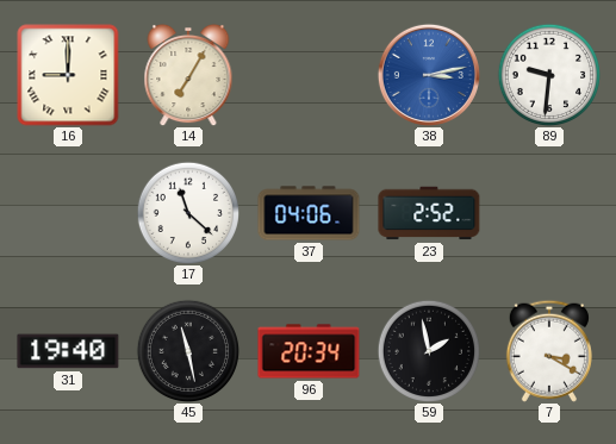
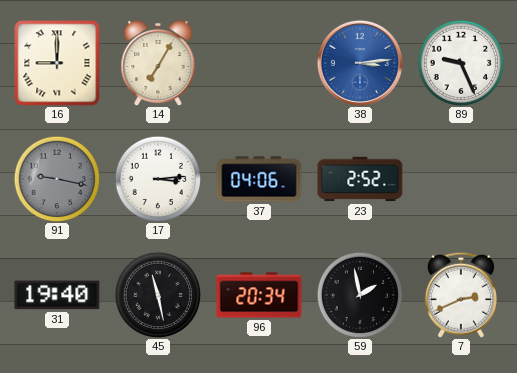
38: 3:13 -> 3:14 (360, 63)
89: 9:31 -> 9:26 (460, 62)
91: none -> 9:17 (56, 178)
17: 11:22 -> 3:14 (157, 178)
7: 3:20 -> 2:41 (461, 295)
